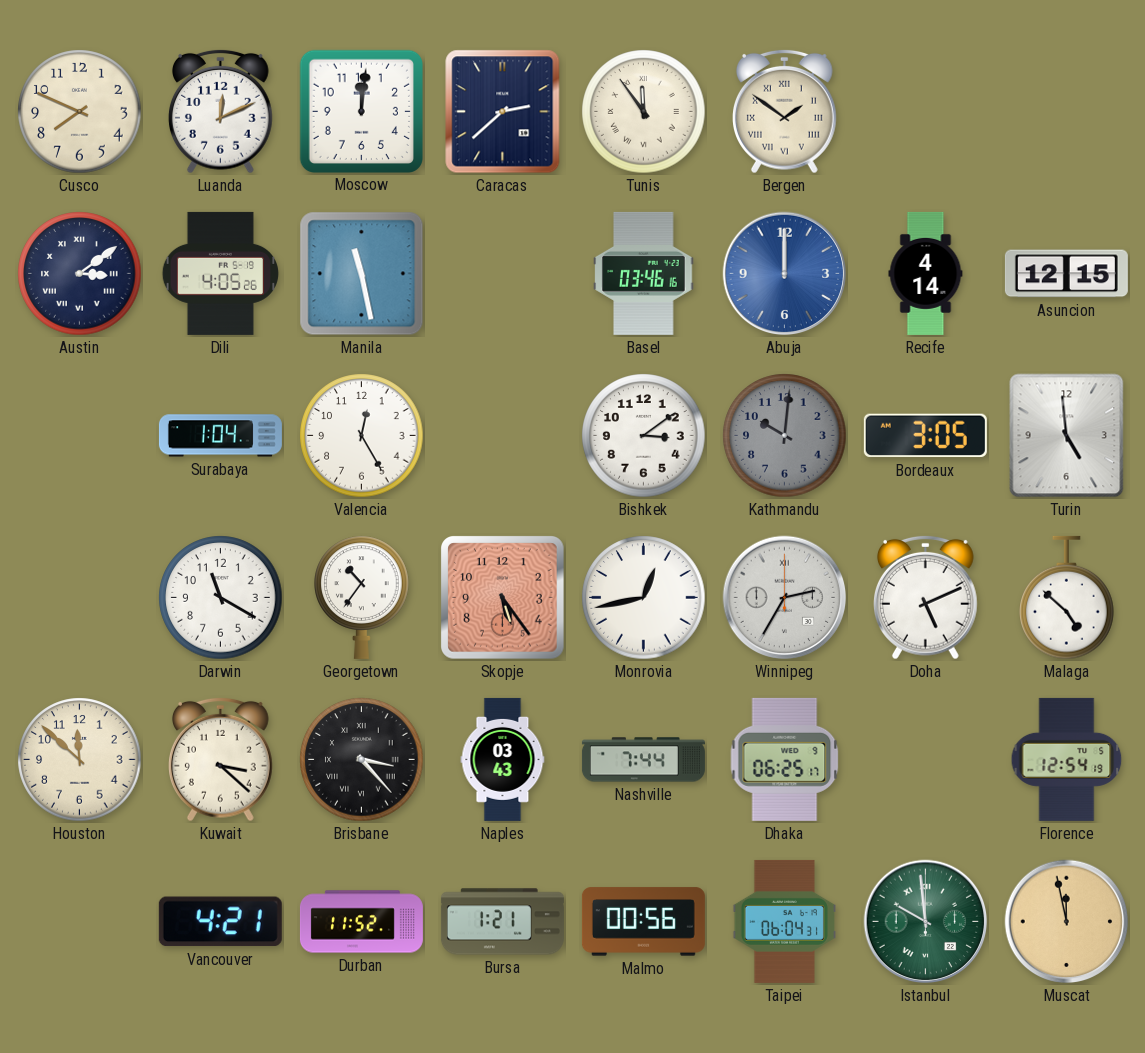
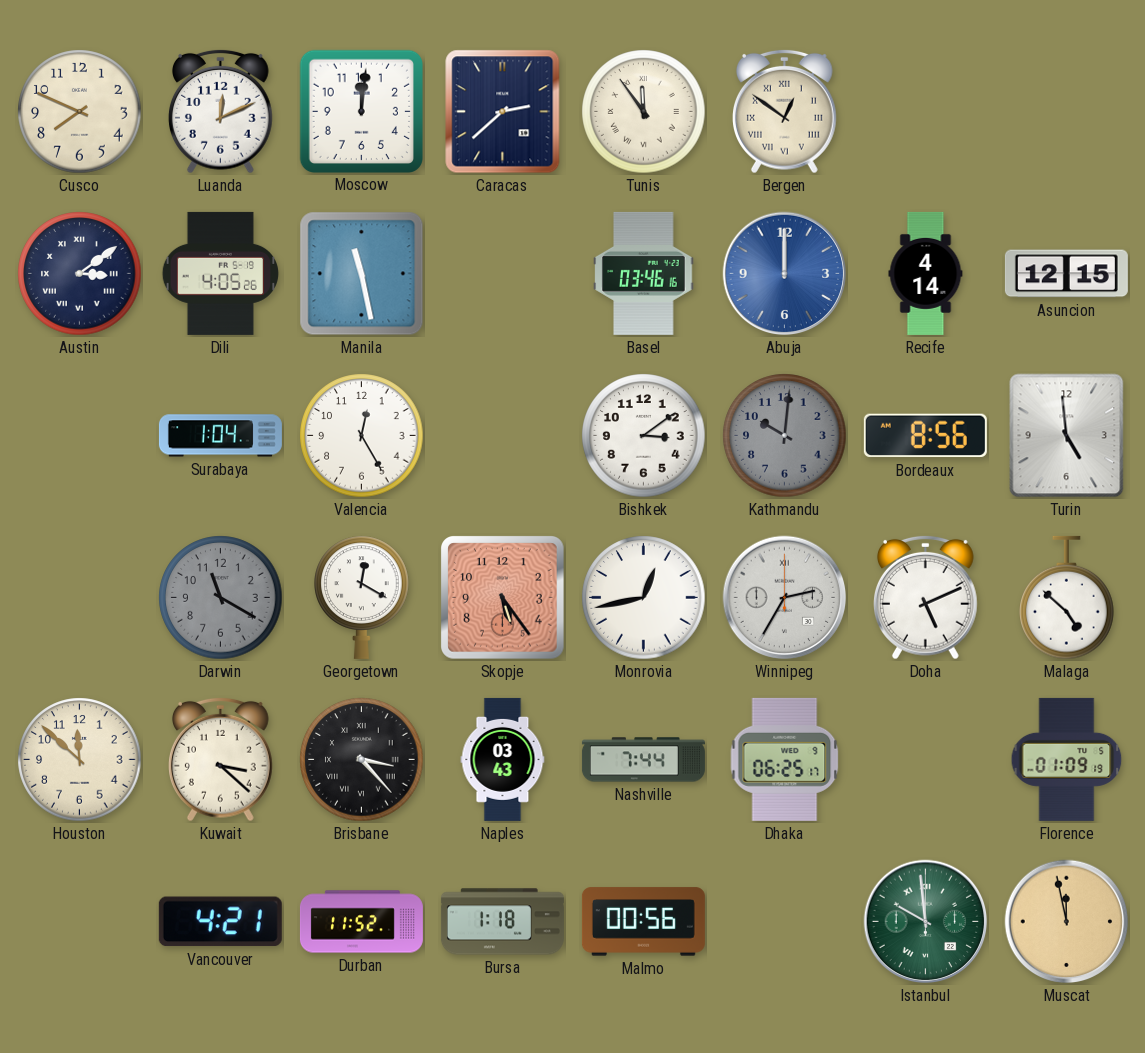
Bergen: 1:51 -> 12:51 (785, 111)
Bordeaux: 3:05 -> 8:56 (925, 436)
Darwin dial: white -> grey (221, 598)
Georgetown: 10:36 -> 12:20 (362, 597)
Florence: 12:54 -> 01:09 (1067, 759)
Bursa: 1:21 -> 1:18 (502, 922)
Taipei: 06:04 -> none (784, 921)
